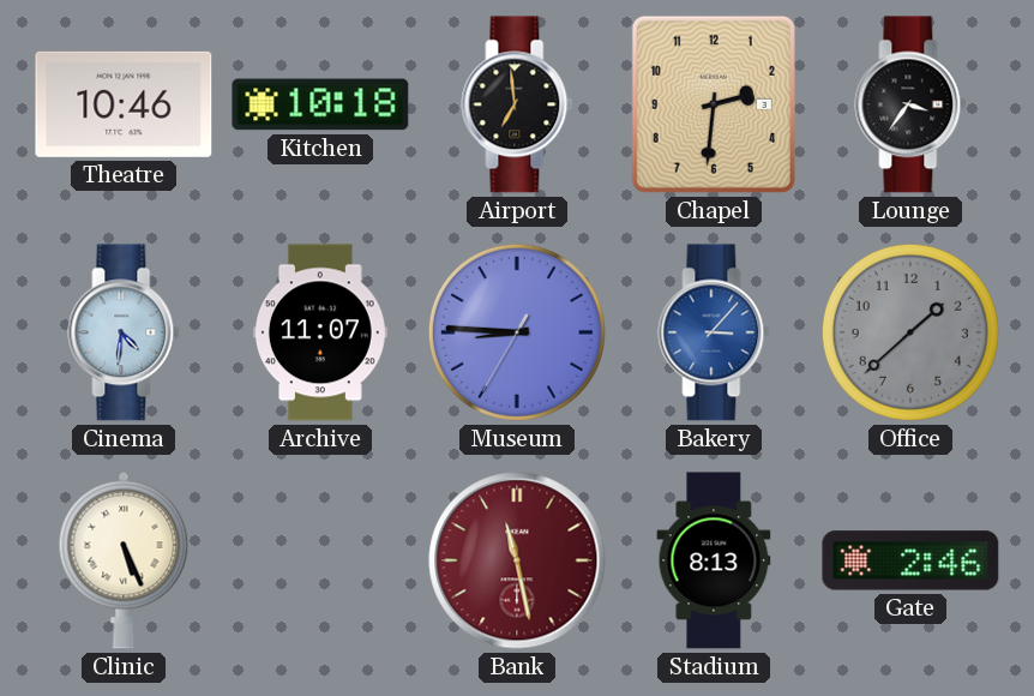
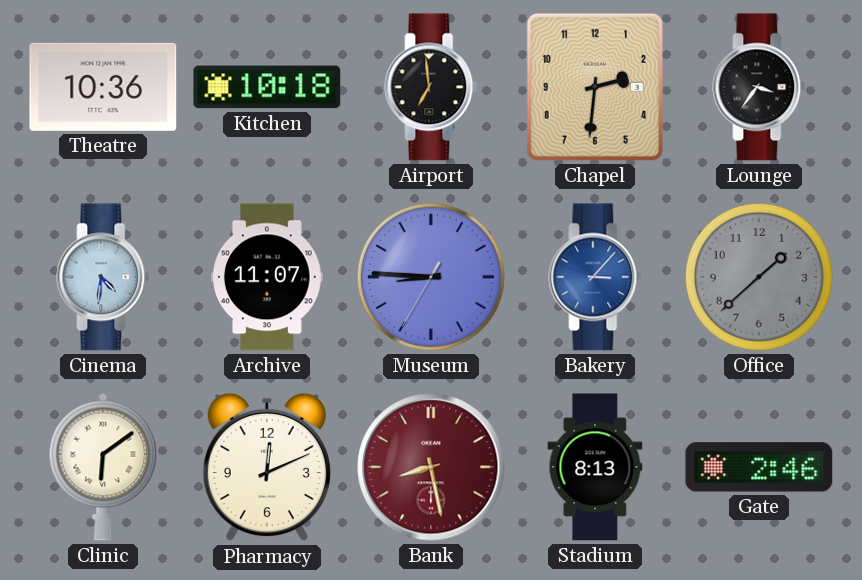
Theatre: 10:46 -> 10:36 (103, 87)
Clinic: 5:26 -> 6:09 (103, 467)
Pharmacy: none -> 12:11 (267, 467)
Bank: 11:28 -> 8:28 (431, 467)
